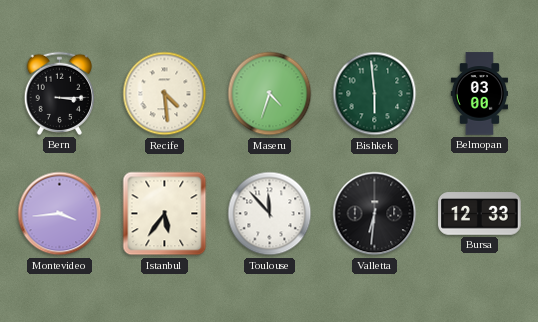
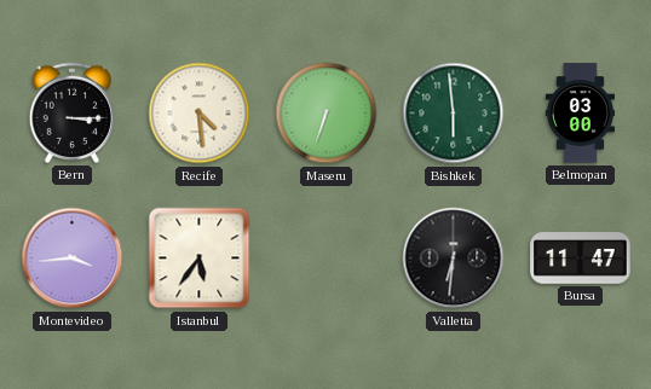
Maseru: 4:33 -> 6:33 (327, 114)
Toulouse: 11:53 -> none (270, 214)
Bursa: 12:33 -> 11:47 (581, 259)
